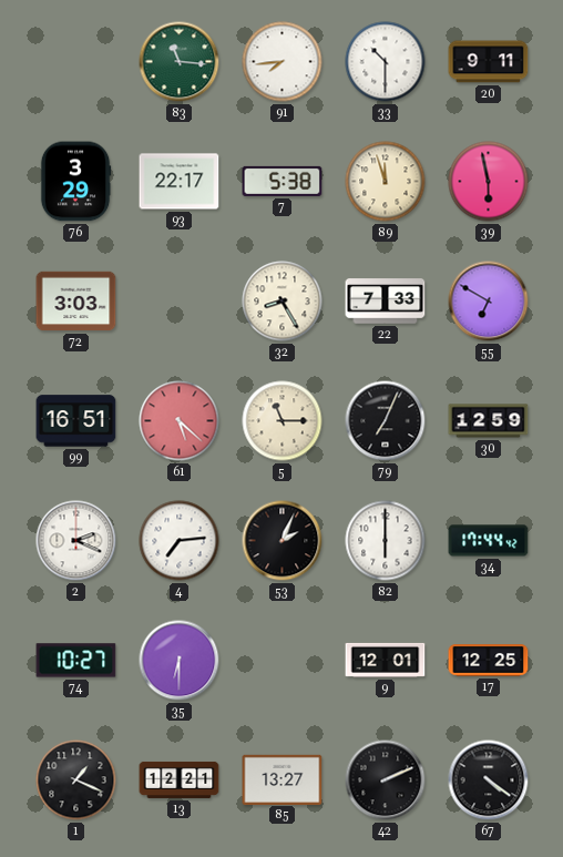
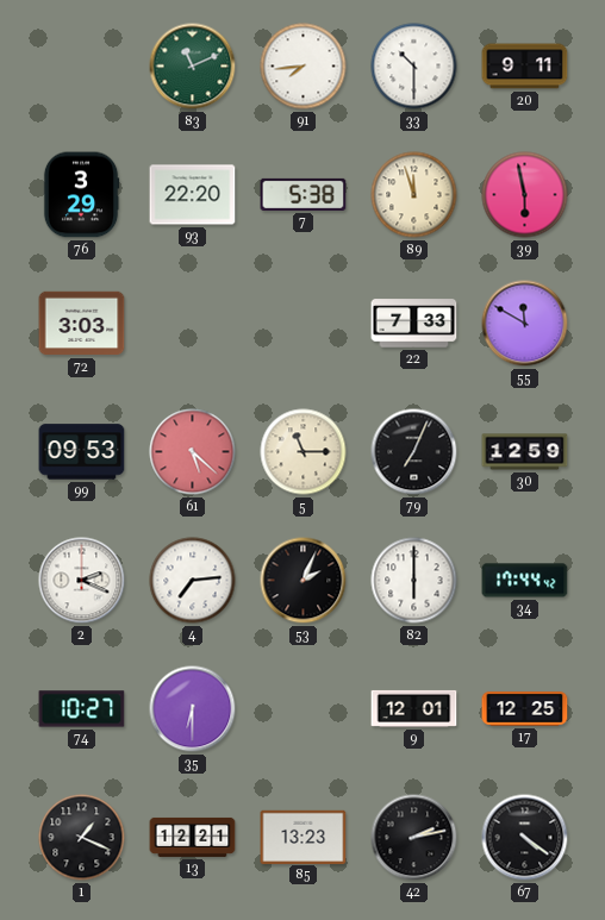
83: 11:16 -> 11:11 (193, 67)
93: 22:17 -> 22:20 (193, 195)
32: 8:25 -> none (283, 302)
55: 6:50 -> 11:50 (525, 324)
99: 16:51 -> 09:53 (82, 452)
85: 13:27 -> 13:23 (304, 837)
42: 2:11 -> 2:13 (414, 838)
